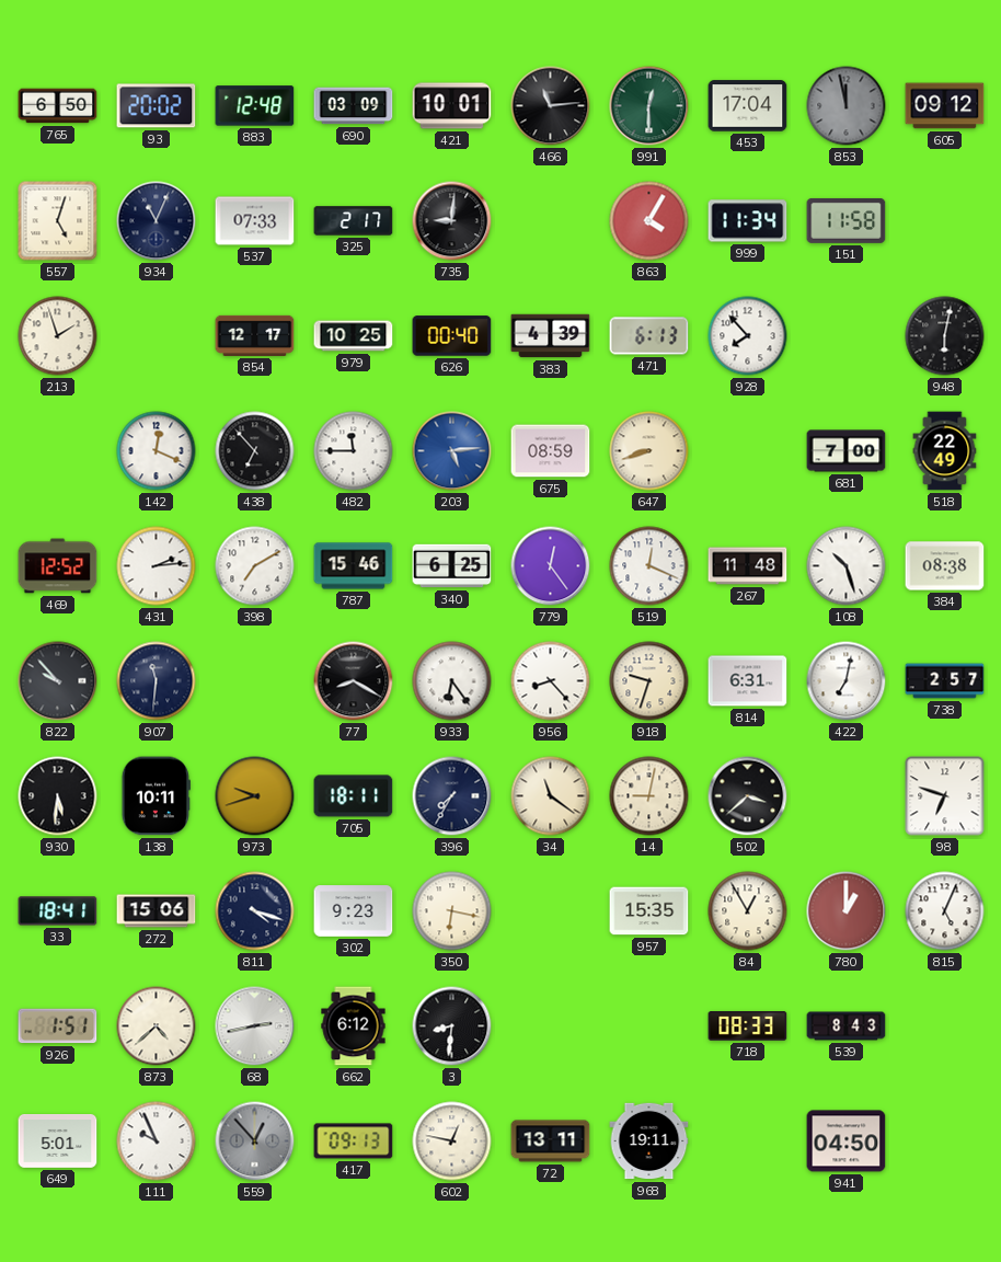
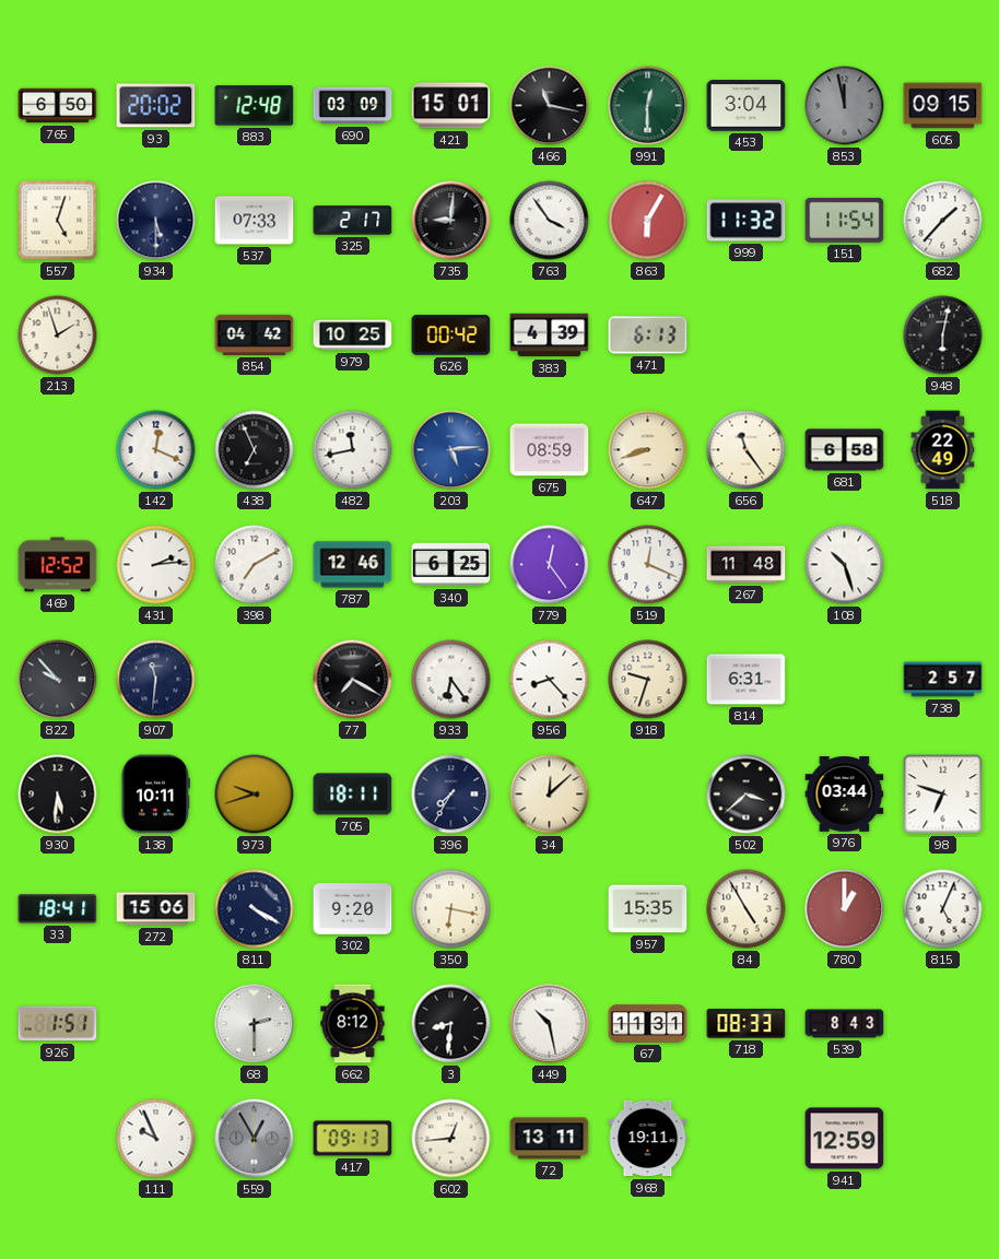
421: 10:01 -> 15:01 (451, 106)
466: 11:14 -> 11:17 (550, 106)
453: 17:04 -> 3:04 (747, 106)
605: 09:12 -> 09:15 (943, 106)
934: 11:04 -> 5:30 (156, 221)
763: none -> 3:54 (550, 221)
863: 4:05 -> 6:05 (648, 221)
999: 11:34 -> 11:32 (747, 221)
151: 11:58 -> 11:54 (845, 220)
682: none -> 1:37 (943, 221)
854: 12:17 -> 04:42 (255, 334)
626: 00:40 -> 00:42 (451, 336)
928: 7:53 -> none (748, 336)
438: 6:53 -> 6:56 (255, 450)
482: 11:45 -> 11:43 (353, 450)
656: none -> 11:24 (747, 450)
681: 7:00 -> 6:58 (845, 450)
787: 15:46 -> 12:46 (353, 565)
384: 08:38 -> none (945, 566)
77: 8:20 -> 7:20 (353, 680)
422: 7:02 -> none (847, 681)
34: 11:21 -> 12:08 (550, 795)
14: 9:02 -> none (649, 796)
976: none -> 03:44 (845, 795)
811: 4:18 -> 4:20 (255, 909)
302: 9:23 -> 9:20 (353, 909)
84: 12:55 -> 4:55 (747, 909)
873: 4:38 -> none (157, 1026)
68: 2:43 -> 2:30 (255, 1024)
662: 6:12 -> 8:12 (353, 1024)
449: none -> 10:28 (550, 1024)
67: none -> 11:31 (648, 1024)
649: 5:01 -> none (58, 1141)
559: 12:53 -> 12:55 (255, 1139)
602: 12:47 -> 12:44 (451, 1139)
941: 04:50 -> 12:59 (845, 1139)
